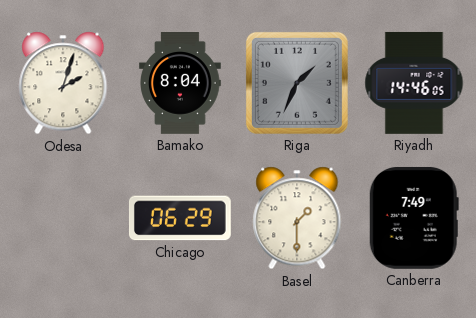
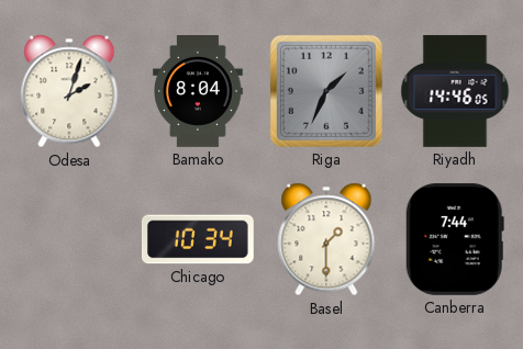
Chicago: 06:29 -> 10:34 (198, 239)
Canberra: 7:49 -> 7:44 (455, 239)
